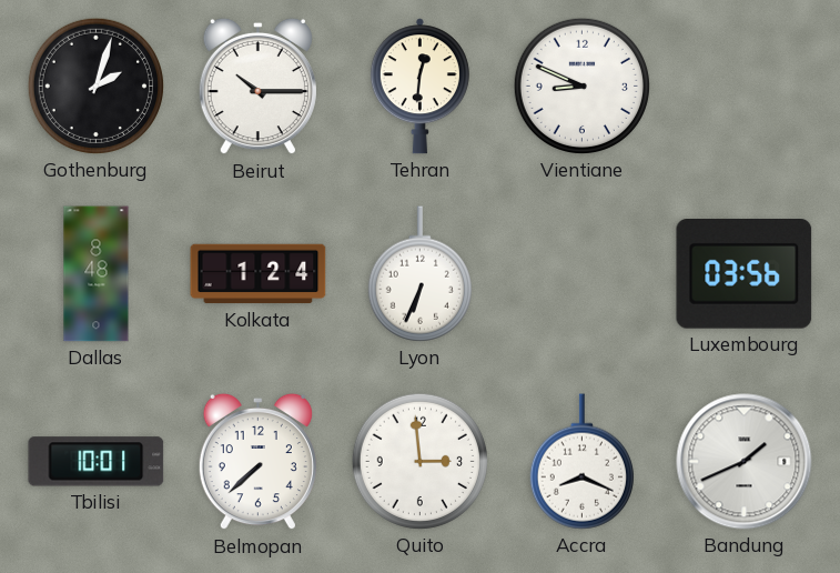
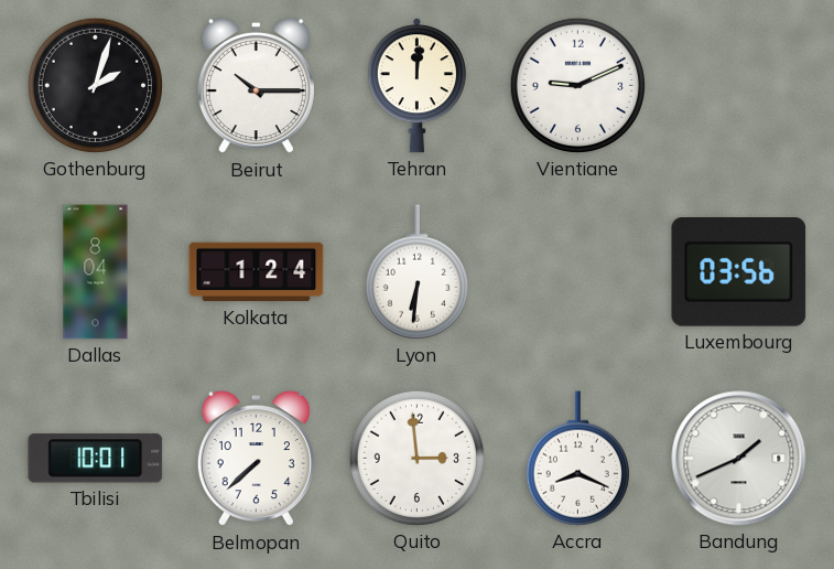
Tehran: 12:31 -> 12:01 (416, 86)
Vientiane: 8:49 -> 9:11 (577, 85)
Dallas: 8:48 -> 8:04 (96, 272)
Lyon: 6:34 -> 6:31 (416, 272)
